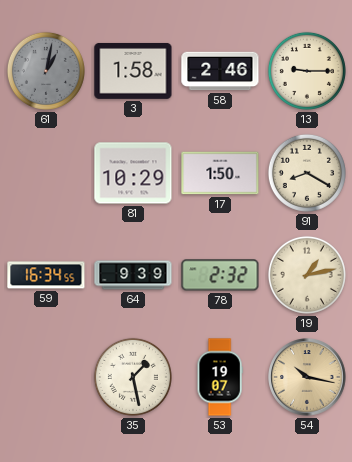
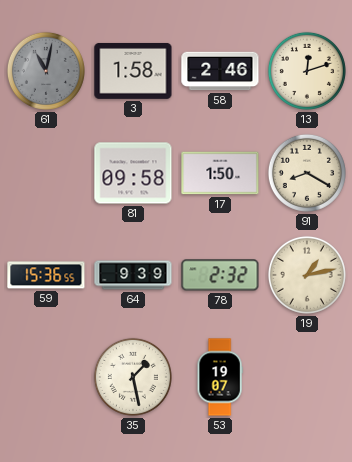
61: 1:02 -> 11:02 (46, 71)
13: 9:15 -> 12:12 (307, 71)
81: 10:29 -> 09:58 (133, 173)
59: 16:34 -> 15:36 (46, 275)
54: 10:17 -> none (307, 377)
